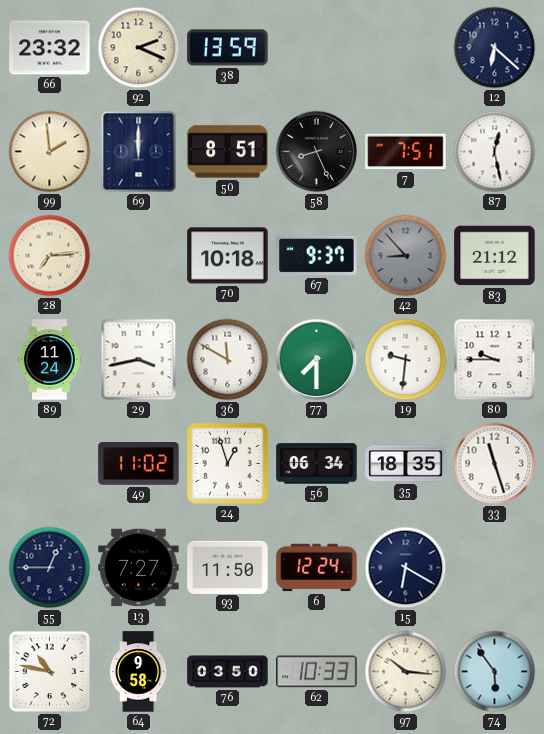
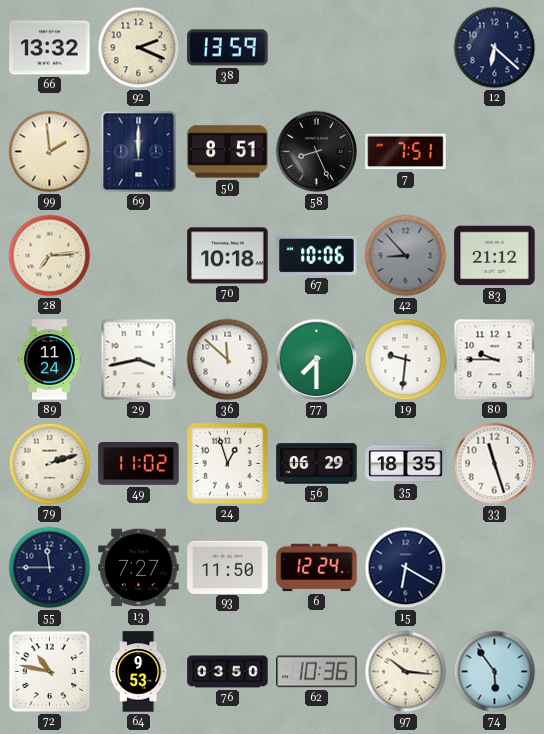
66: 23:32 -> 13:32 (50, 48)
87: 12:28 -> none (495, 152)
67: 9:37 -> 10:06 (317, 256)
36: 11:50 -> 11:52 (228, 360)
79: none -> 2:12 (50, 464)
56: 06:34 -> 06:29 (317, 464)
55: 12:45 -> 11:45 (50, 568)
64: 9:58 -> 9:53 (138, 672)
62: 10:33 -> 10:36 (317, 672)
